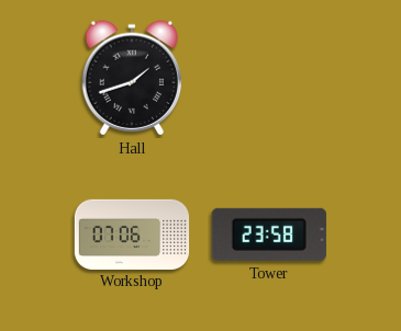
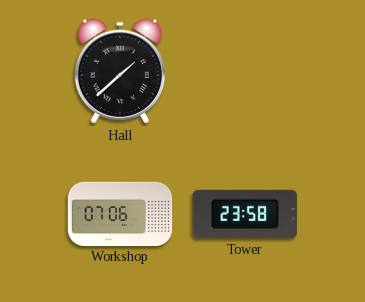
Hall: 1:42 -> 1:38 (120, 71)
